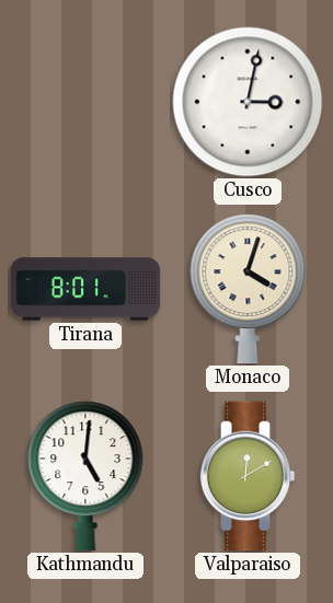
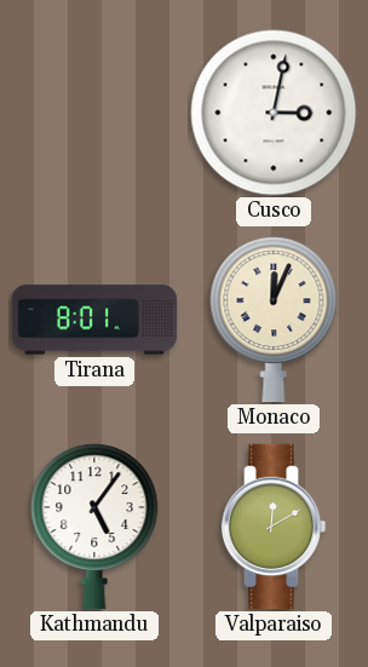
Monaco: 4:03 -> 12:04 (274, 320)
Kathmandu: 5:01 -> 5:06 (94, 527)
